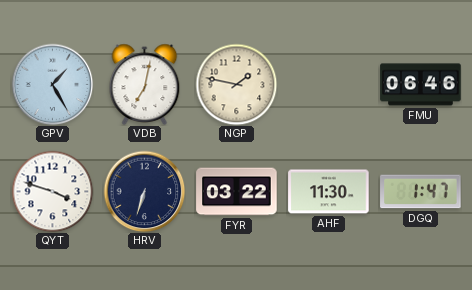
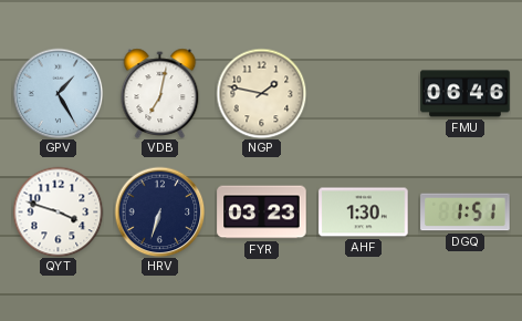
FYR: 03:22 -> 03:23 (262, 213)
AHF: 11:30 -> 1:30 (364, 213)
DGQ: 1:47 -> 1:51 (466, 213)
